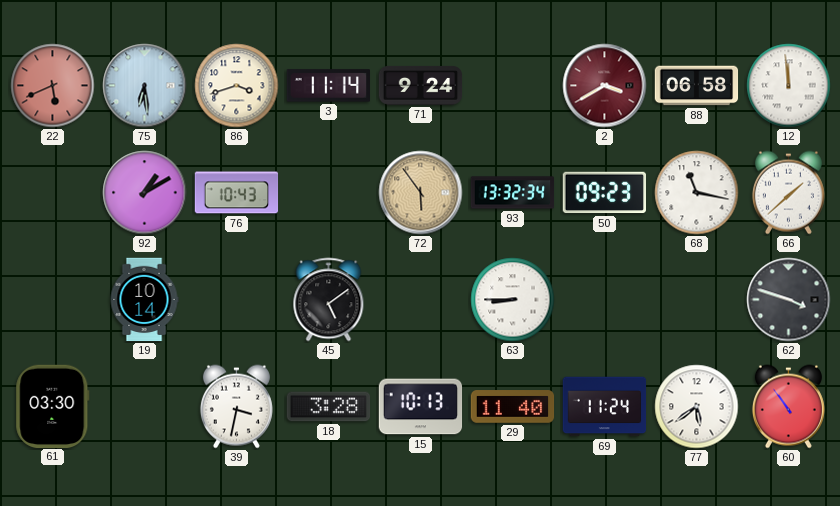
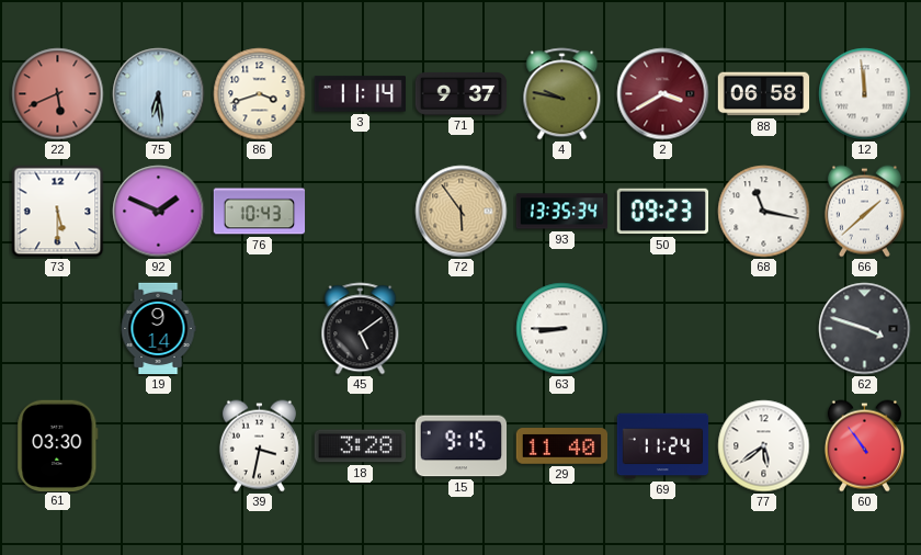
71: 9:24 -> 9:37 (462, 93)
4: none -> 9:47 (562, 94)
73: none -> 5:30 (58, 212)
92: 1:10 -> 1:49 (159, 212)
93: 13:32 -> 13:35 (562, 212)
19: 10:14 -> 9:14 (158, 329)
15: 10:13 -> 9:15 (462, 446)
